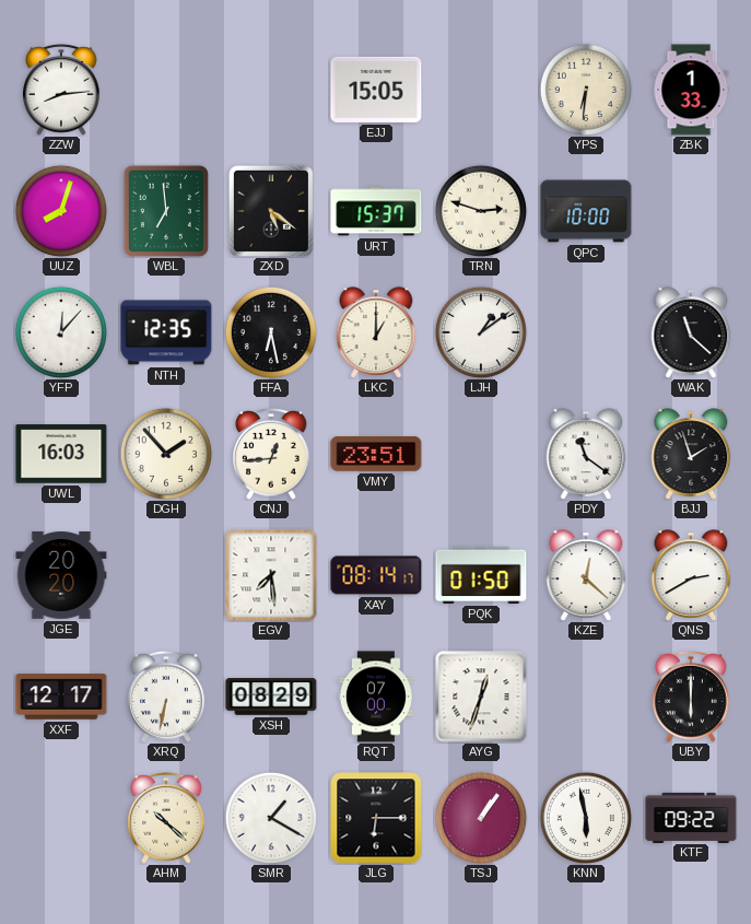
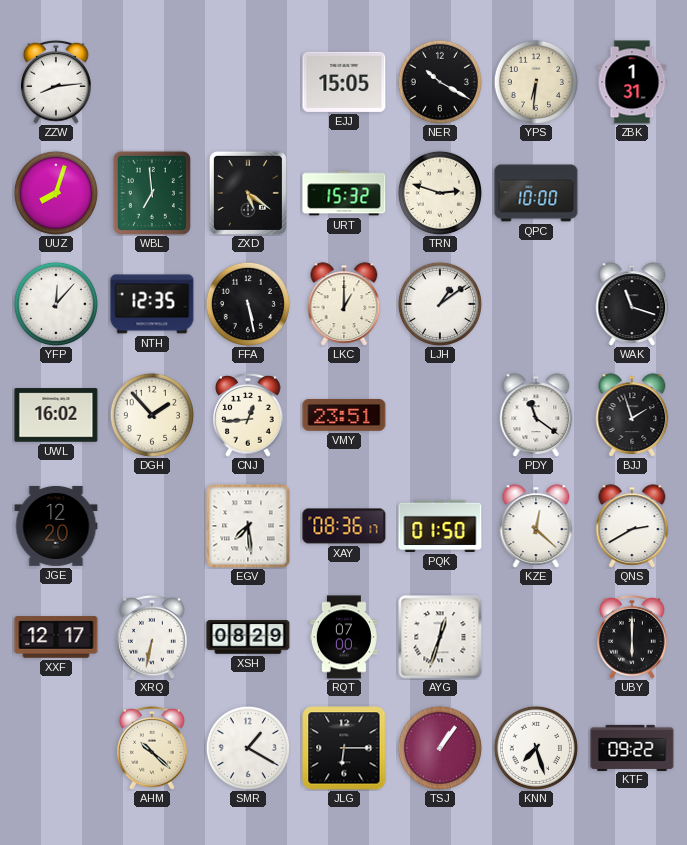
NER: none -> 10:20 (440, 82)
ZBK: 1:33 -> 1:31 (632, 82)
URT: 15:37 -> 15:32 (344, 193)
FFA: 6:28 -> 5:28 (248, 304)
WAK: 11:22 -> 11:18 (632, 304)
UWL: 16:03 -> 16:02 (56, 415)
JGE: 20:20 -> 12:20 (56, 526)
XAY: 08:14 -> 08:36 (344, 526)
KNN: 5:58 -> 7:27 (536, 748)
